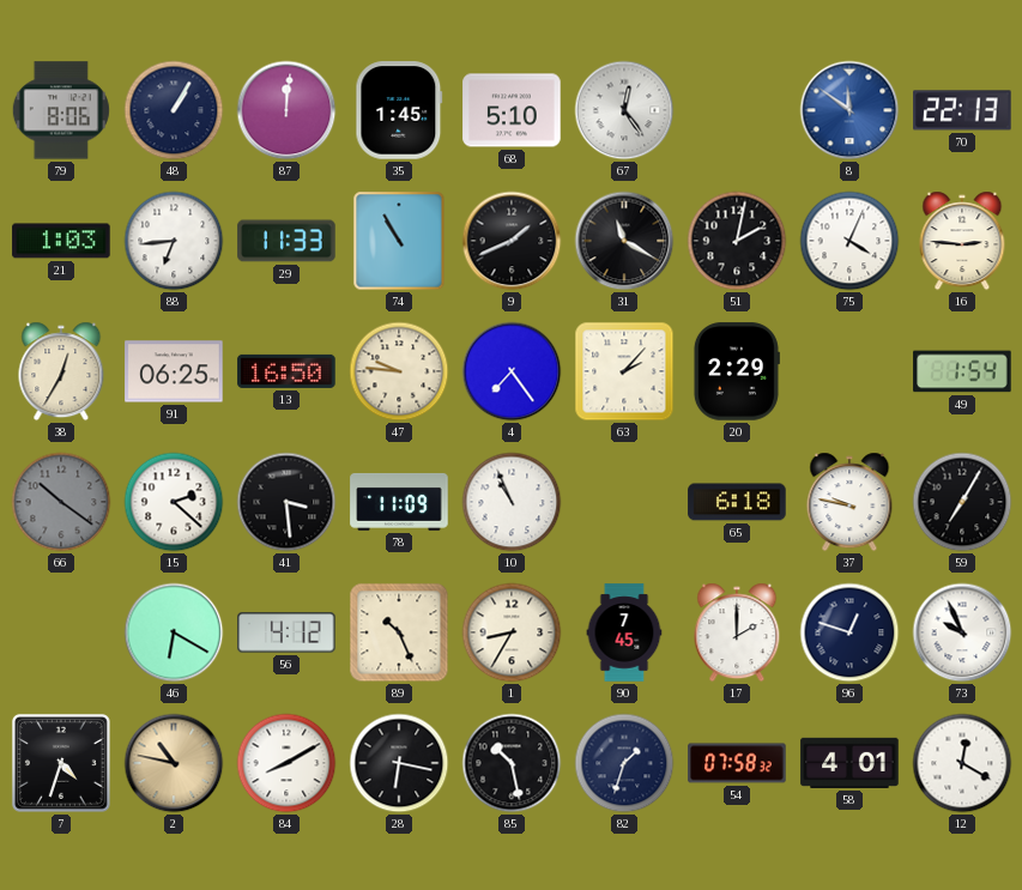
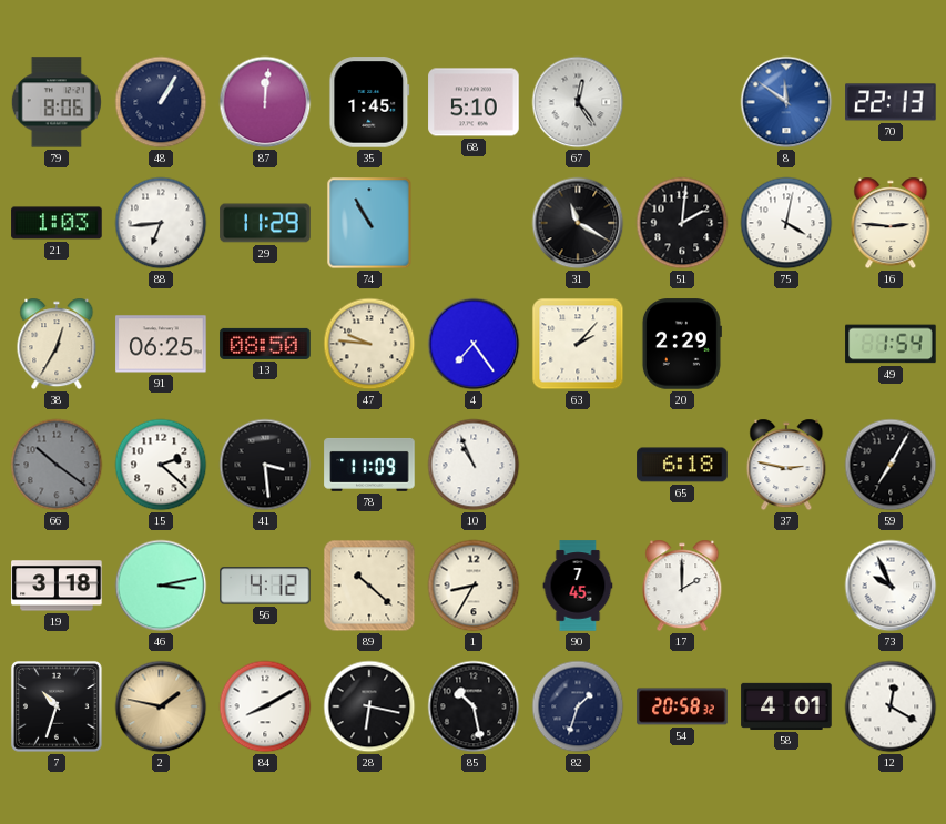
29: 11:33 -> 11:29 (265, 223)
9: 1:41 -> none (512, 241)
51: 2:02 -> 2:01 (682, 223)
75: 4:04 -> 4:02 (786, 223)
13: 16:50 -> 08:50 (265, 344)
37: 9:47 -> 2:47 (786, 465)
19: none -> 3:18 (57, 586)
46: 6:20 -> 3:13 (161, 586)
89: 10:26 -> 10:22 (369, 586)
96: 12:48 -> none (849, 632)
7: 4:33 -> 10:33 (57, 706)
2: 10:47 -> 1:47 (161, 706)
54: 07:58 -> 20:58 (682, 706)
